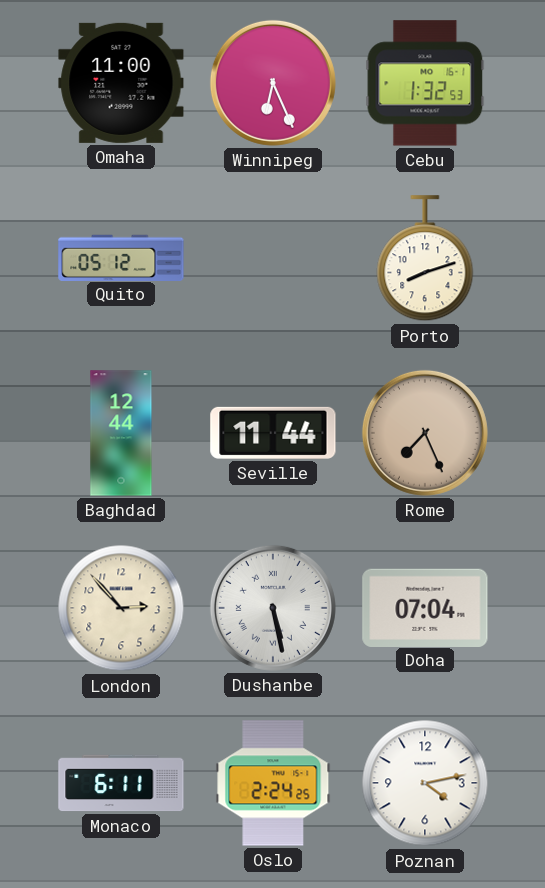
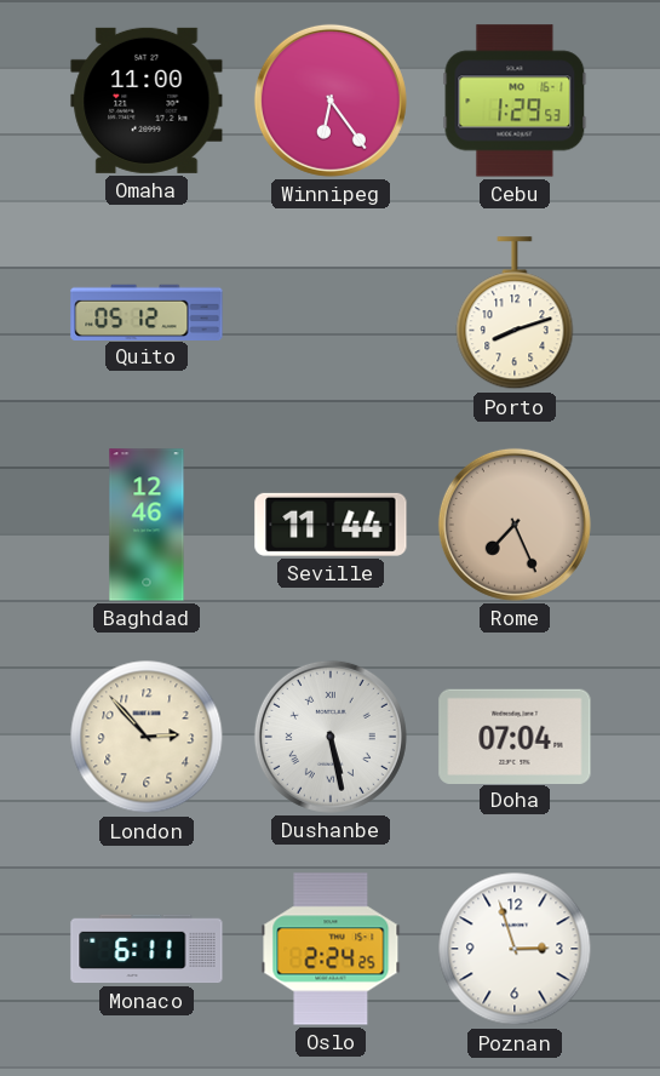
Winnipeg: 6:26 -> 6:24 (331, 101)
Cebu: 1:32 -> 1:29 (515, 101)
Baghdad: 12:44 -> 12:46 (147, 525)
Poznan: 4:13 -> 2:57 (515, 949)
